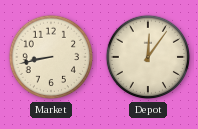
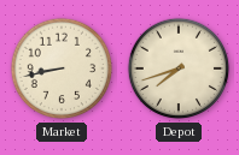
Depot: 12:06 -> 7:42 (179, 68)
